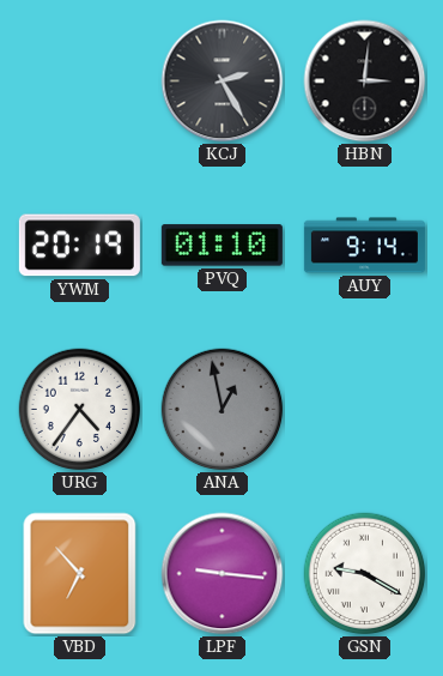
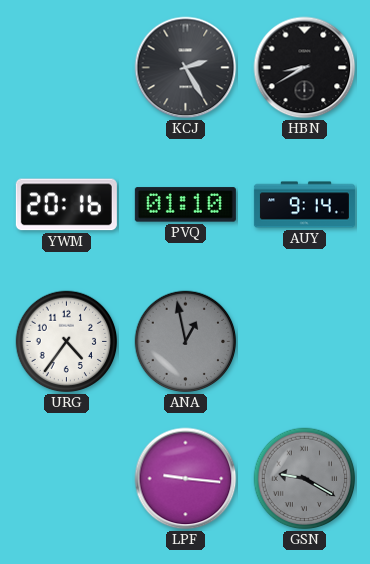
HBN: 3:01 -> 8:40 (305, 68)
YWM: 20:19 -> 20:16 (66, 205)
VBD: 6:53 -> none (80, 574)
GSN dial: white -> grey (305, 479)
